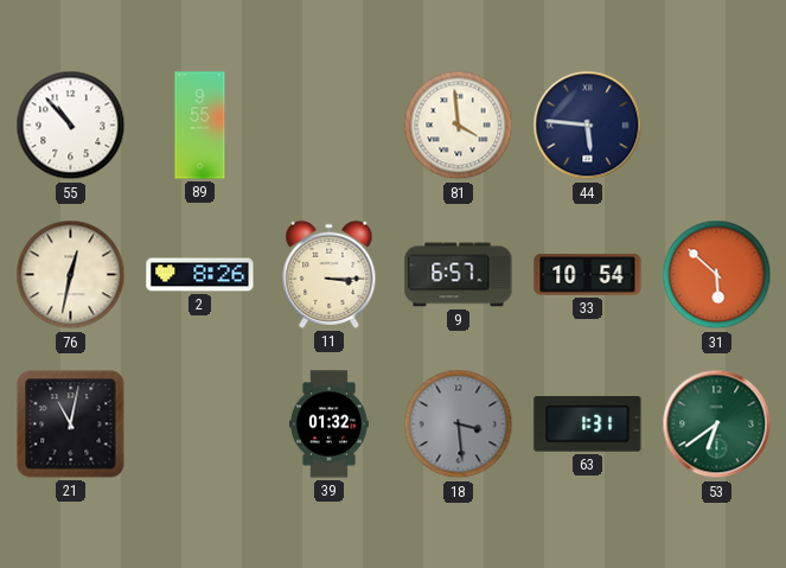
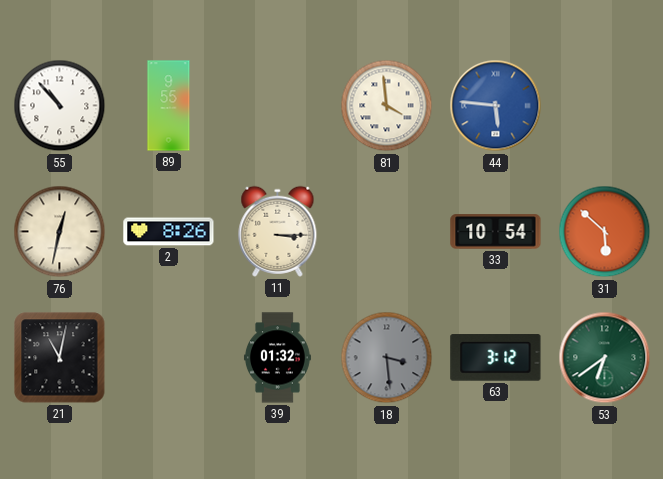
44 dial: navy -> blue (496, 106)
9: 6:57 -> none (459, 275)
63: 1:31 -> 3:12 (496, 358)
